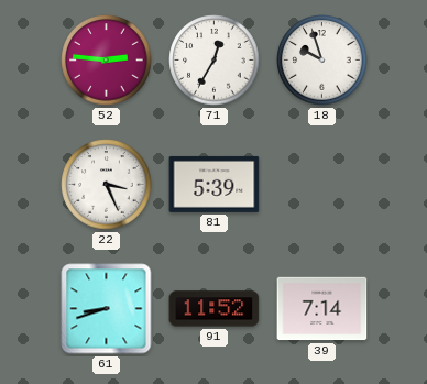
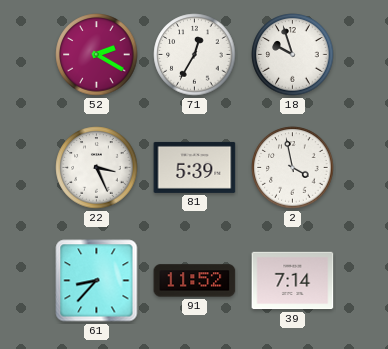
52: 2:46 -> 2:20 (97, 55)
2: none -> 3:58 (293, 168)
61: 8:42 -> 8:37 (97, 281)
